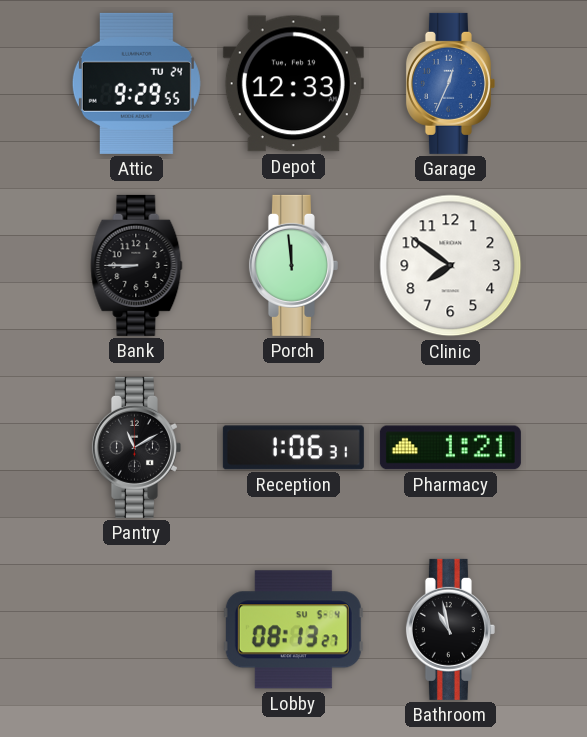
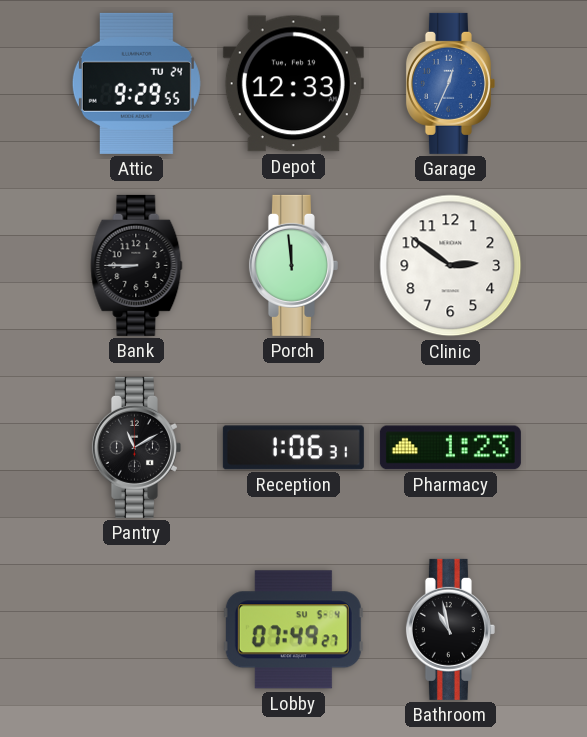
Clinic: 7:51 -> 2:51 (451, 266)
Pharmacy: 1:21 -> 1:23 (450, 448)
Lobby: 08:13 -> 07:49 (293, 630)
